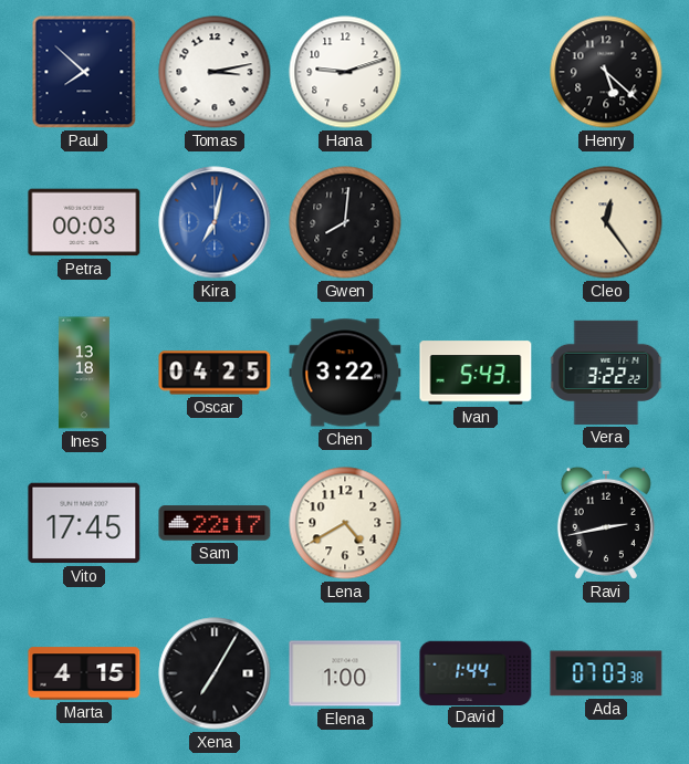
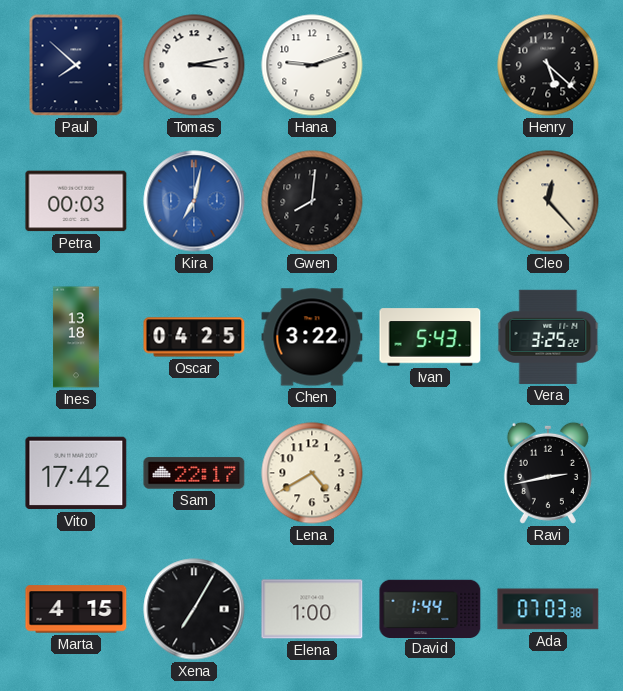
Cleo: 12:24 -> 12:23 (548, 201)
Vera: 3:22 -> 3:25 (548, 337)
Vito: 17:45 -> 17:42 (76, 473)
